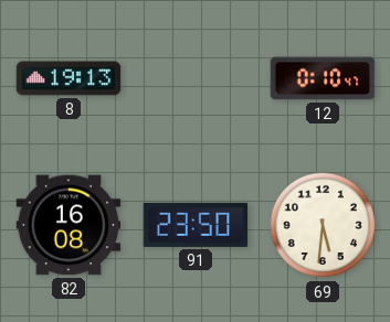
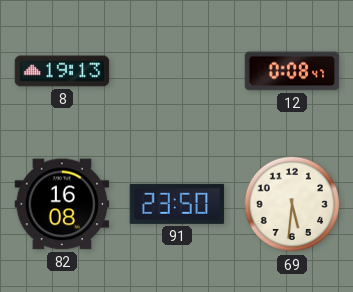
12: 0:10 -> 0:08 (292, 71)
